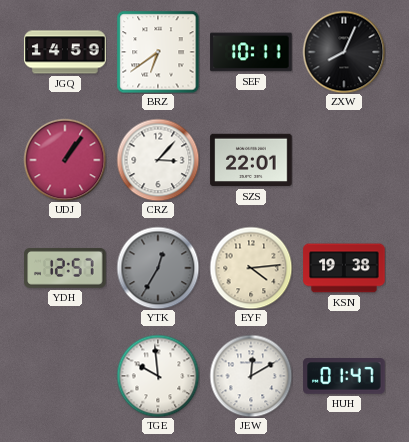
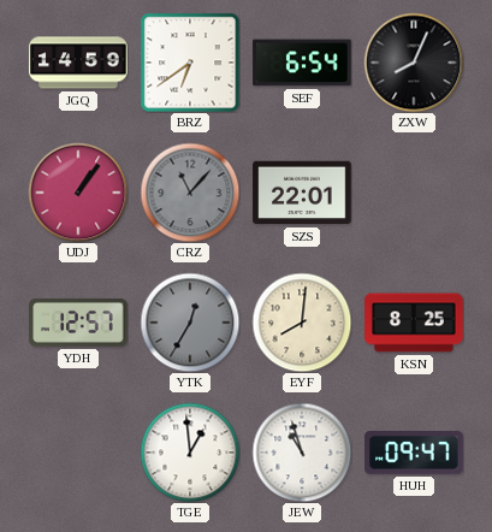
SEF: 10:11 -> 6:54 (302, 63)
CRZ: 3:07 -> 11:07 (190, 193)
CRZ dial: white -> grey (190, 193)
EYF: 4:14 -> 8:01 (302, 323)
KSN: 19:38 -> 8:25 (414, 323)
TGE: 9:59 -> 12:59 (190, 453)
JEW: 12:10 -> 10:57 (302, 453)
HUH: 01:47 -> 09:47 (414, 453)
